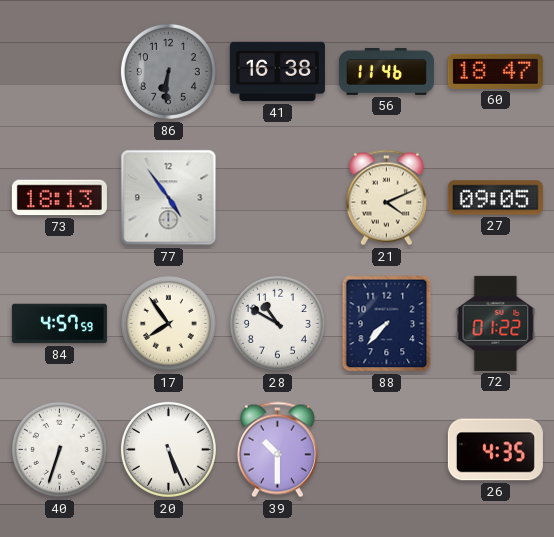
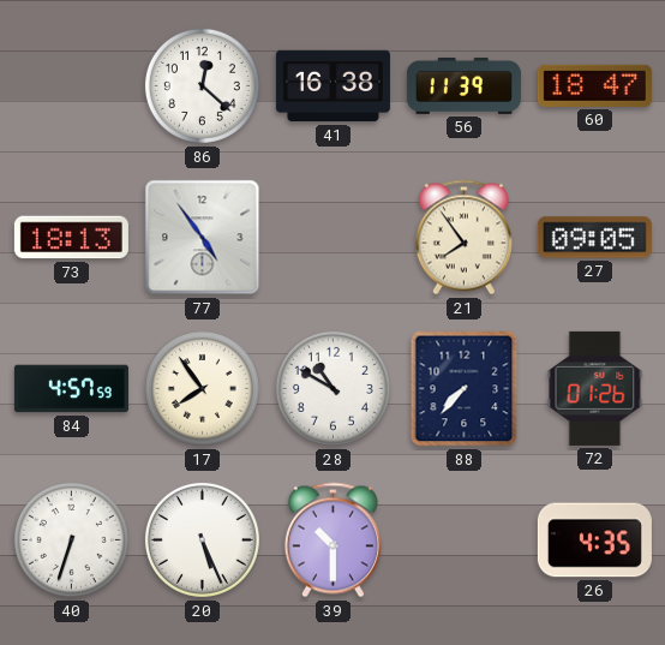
86: 6:31 -> 12:22 (202, 85)
86 dial: grey -> white (202, 85)
56: 11:46 -> 11:39 (463, 85)
21: 4:11 -> 7:54 (463, 238)
72: 01:22 -> 01:26 (595, 388)
